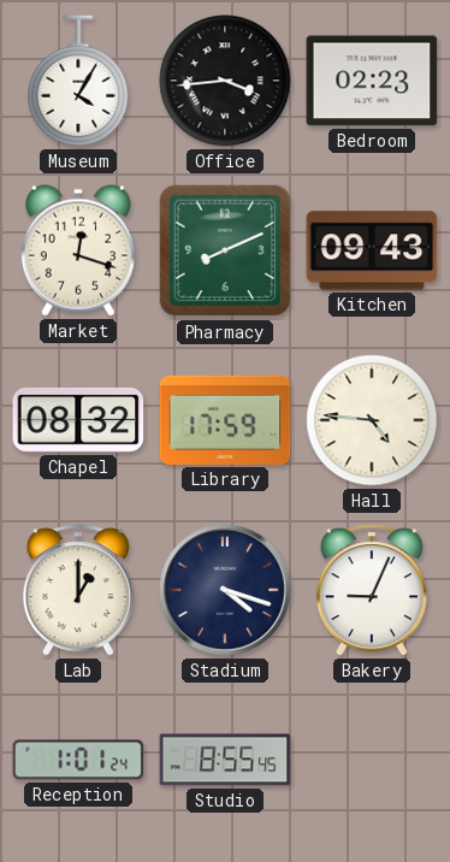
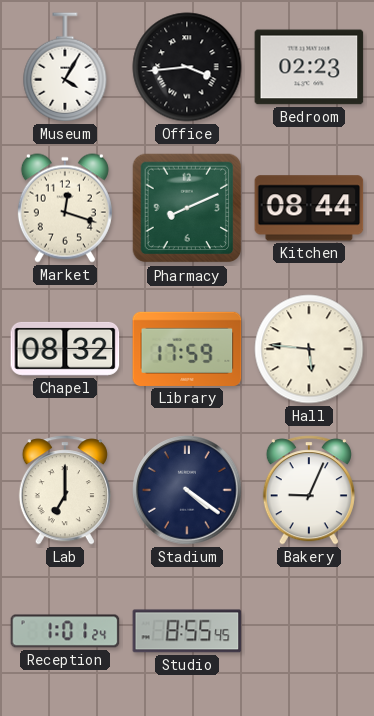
Kitchen: 09:43 -> 08:44 (309, 208)
Hall: 4:46 -> 5:46 (309, 349)
Lab: 1:00 -> 7:00 (65, 490)
Stadium: 4:18 -> 4:21 (187, 490)
